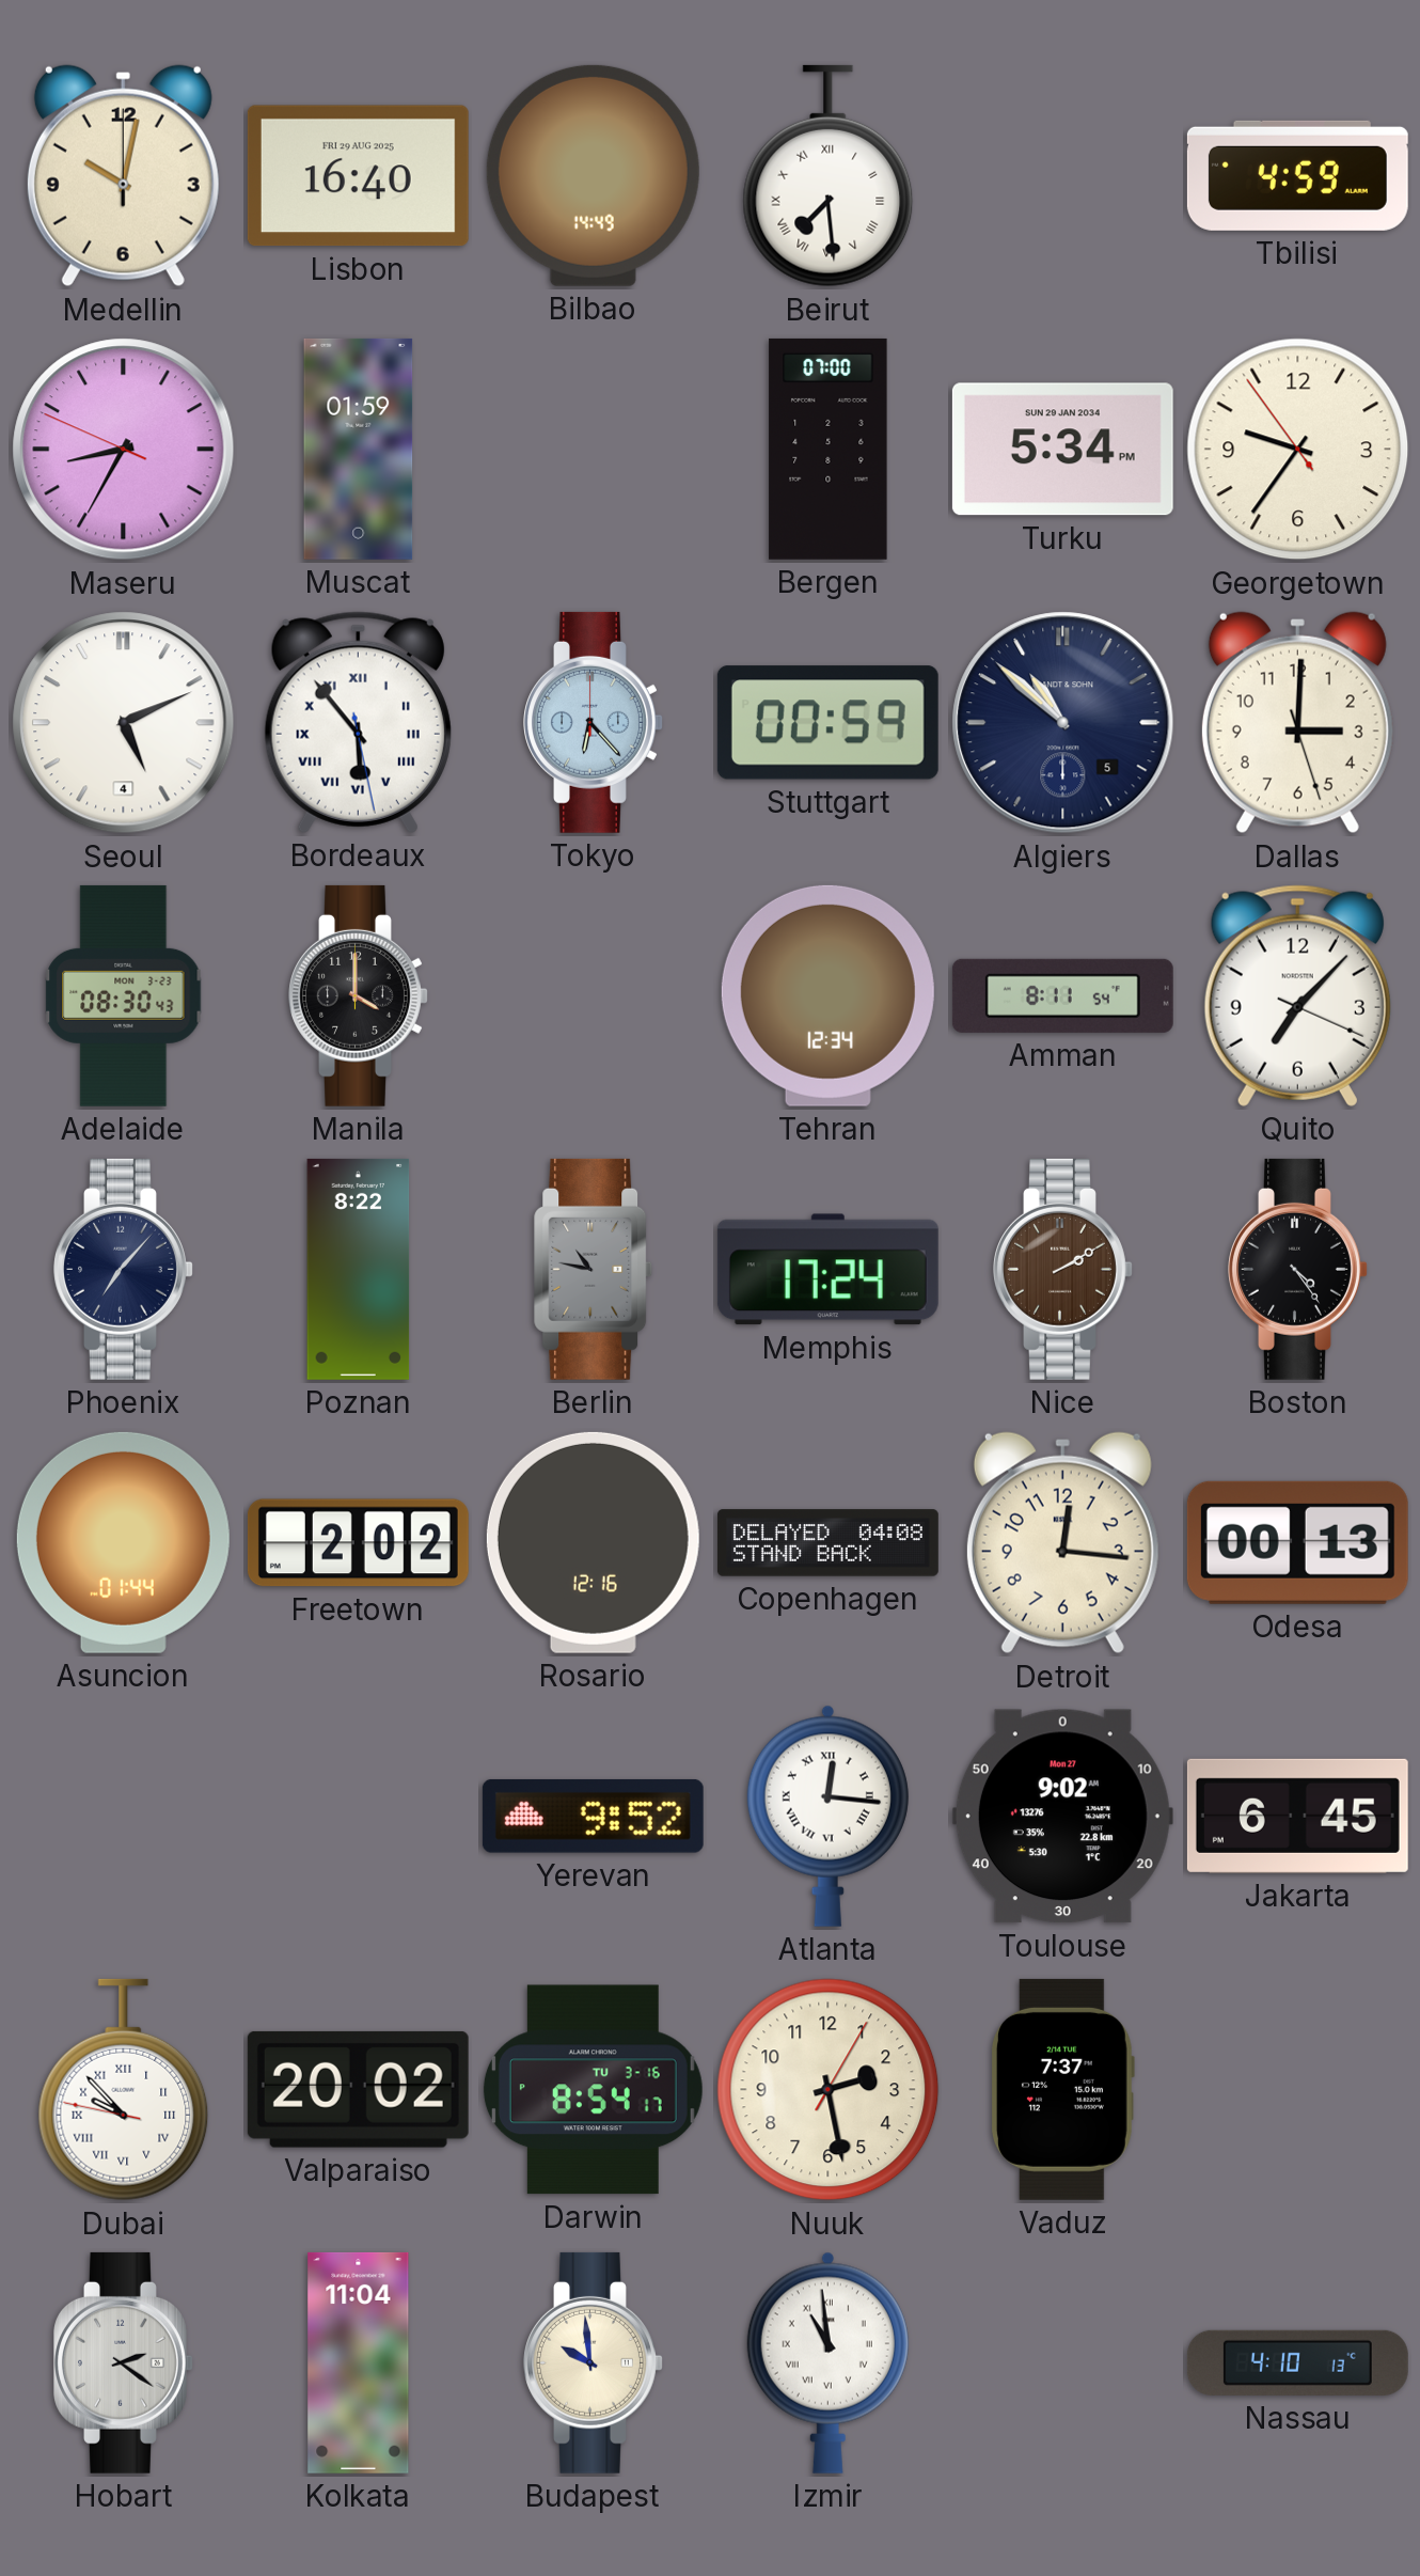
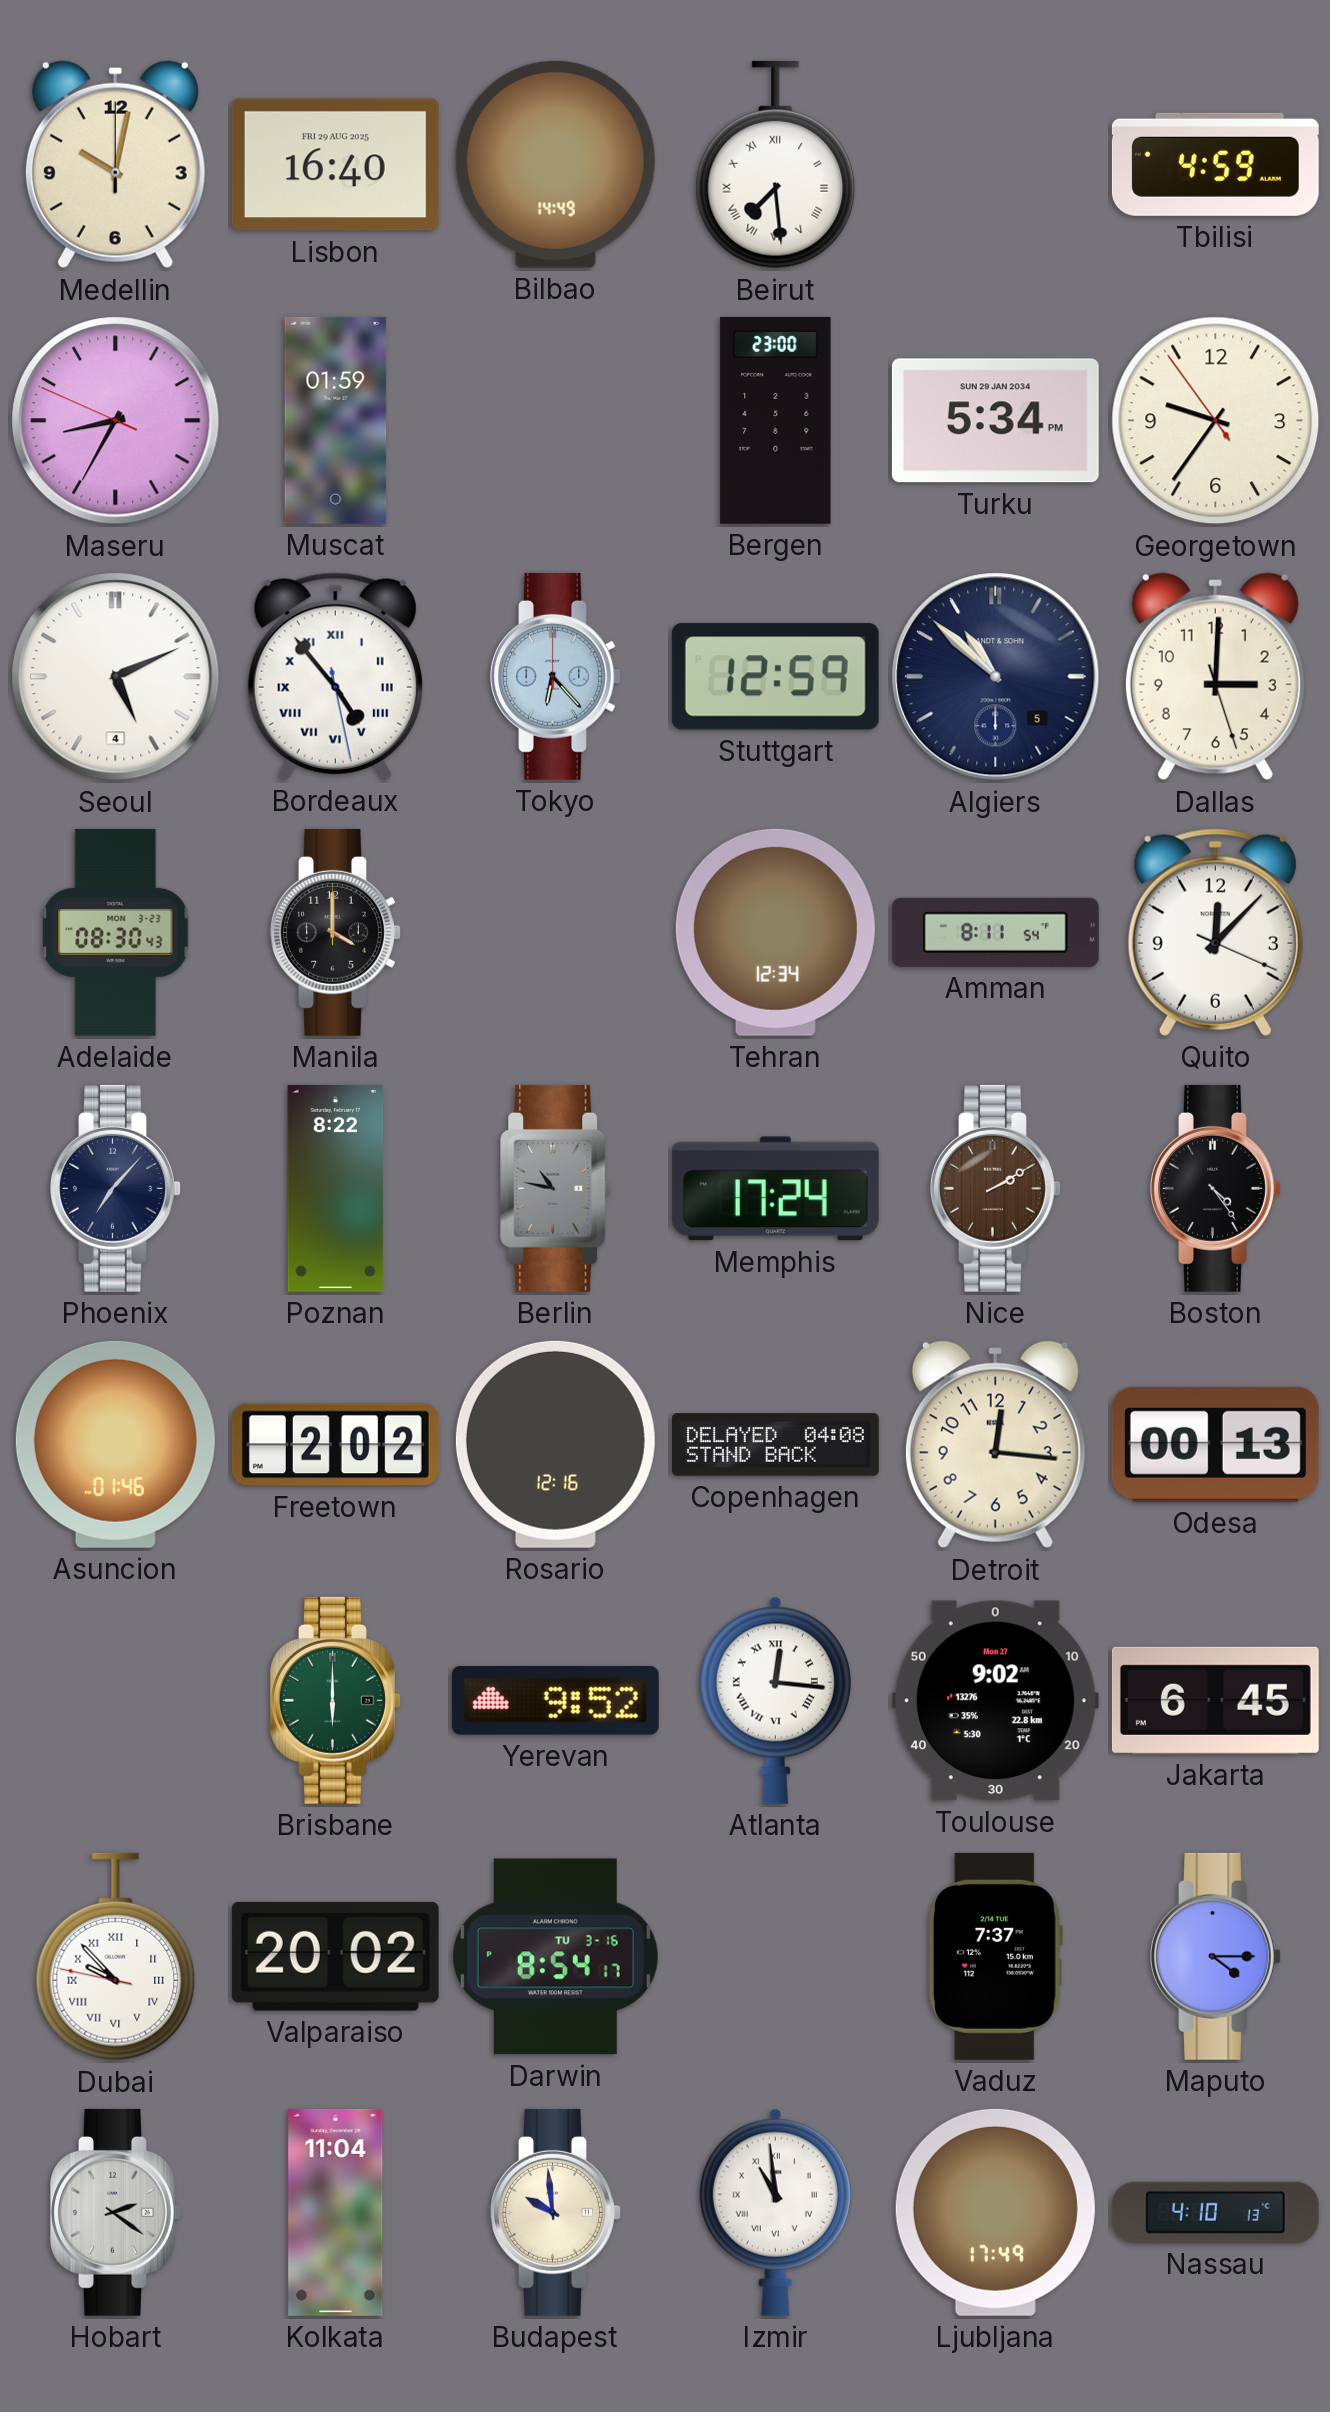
Bergen: 07:00 -> 23:00 (776, 420)
Bordeaux: 5:53 -> 4:53 (335, 676)
Stuttgart: 00:59 -> 12:59 (775, 677)
Quito: 7:07 -> 12:07 (1215, 932)
Asuncion: 01:44 -> 01:46 (115, 1444)
Brisbane: none -> 6:00 (336, 1700)
Nuuk: 2:28 -> none (829, 2090)
Maputo: none -> 4:15 (1216, 1956)
Ljubljana: none -> 17:49 (995, 2212)
